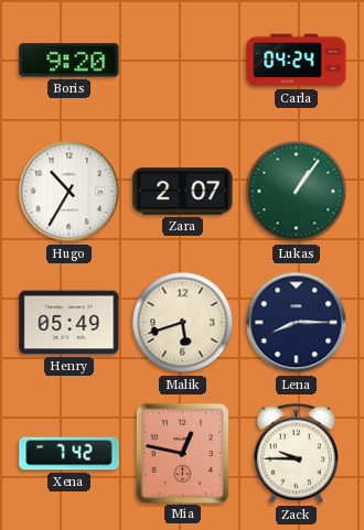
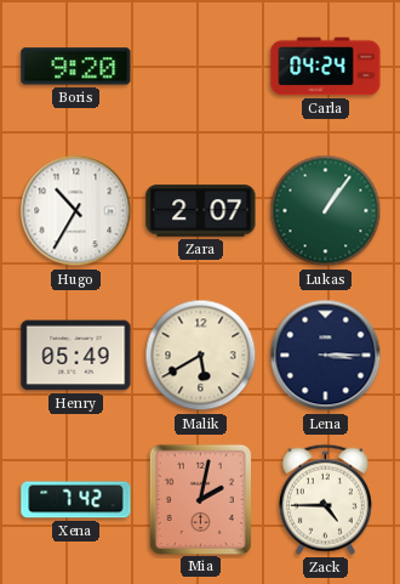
Malik: 5:42 -> 5:40 (201, 356)
Lena: 8:15 -> 3:15 (326, 356)
Mia: 12:47 -> 2:02 (200, 499)
Zack: 9:45 -> 4:45 (325, 499)
